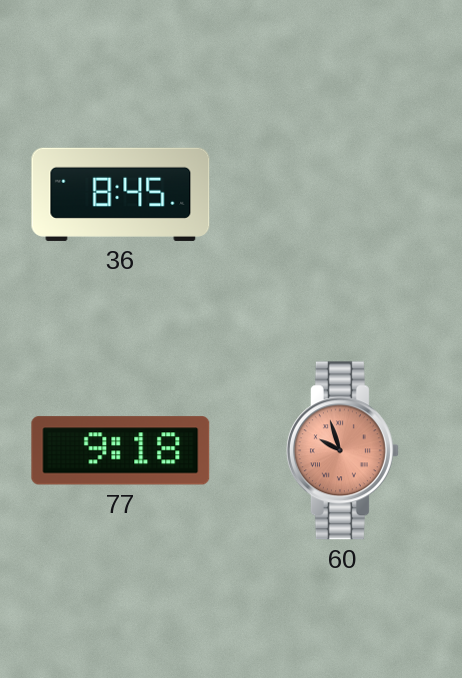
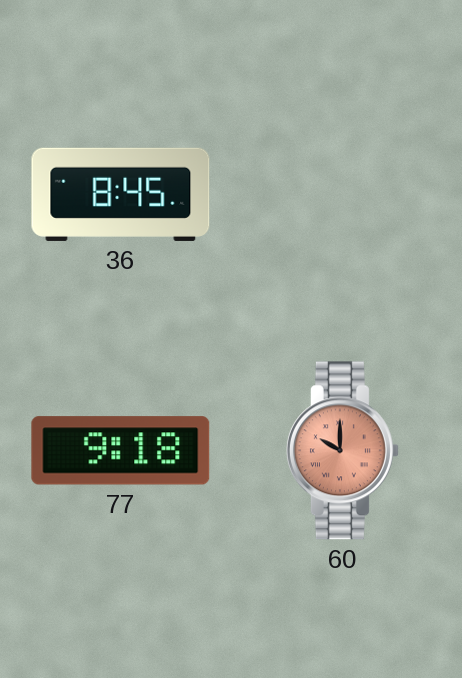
60: 9:57 -> 10:00 (342, 451)
